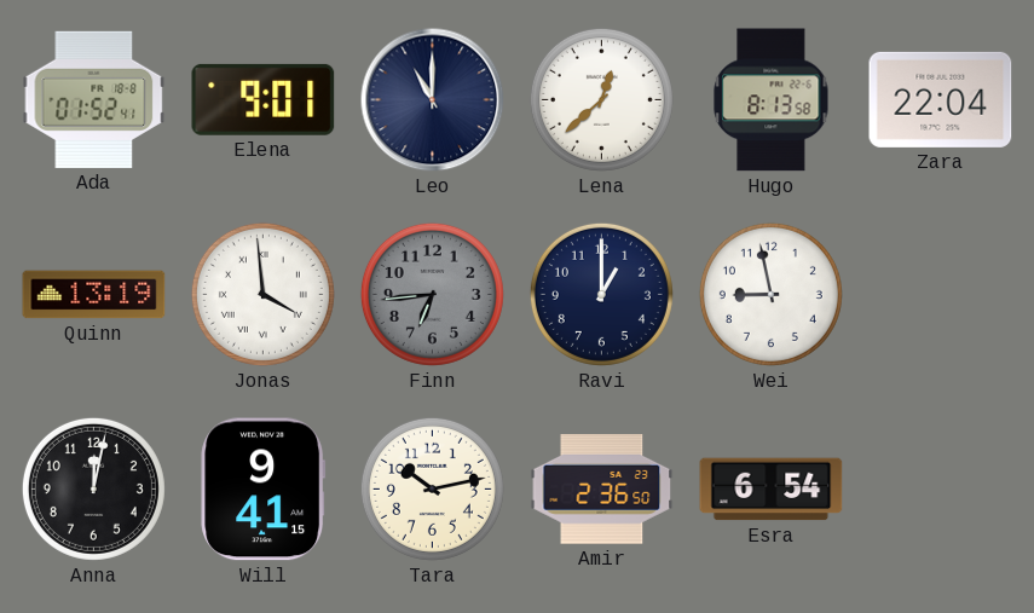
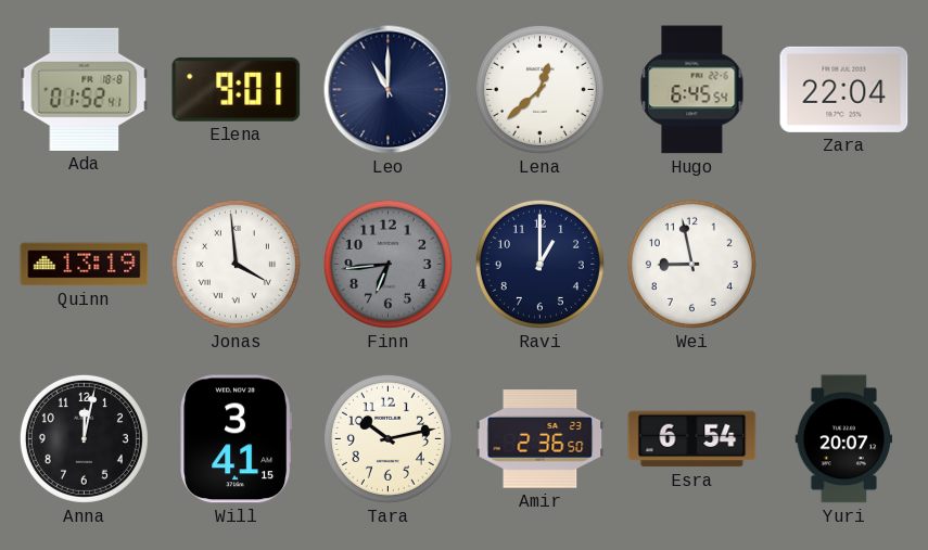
Hugo: 8:13 -> 6:45 (692, 90)
Will: 9:41 -> 3:41 (237, 439)
Yuri: none -> 20:07 (844, 439)
